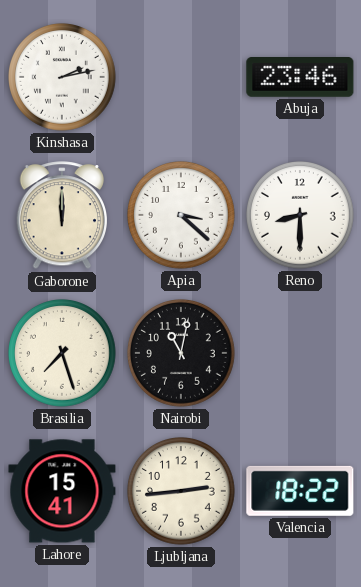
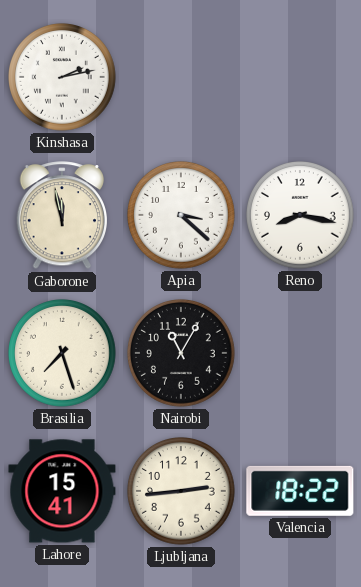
Abuja: 23:46 -> none (300, 78)
Gaborone: 12:00 -> 11:58 (61, 216)
Reno: 8:30 -> 8:17 (301, 216)
Nairobi: 11:02 -> 11:05 (182, 354)
